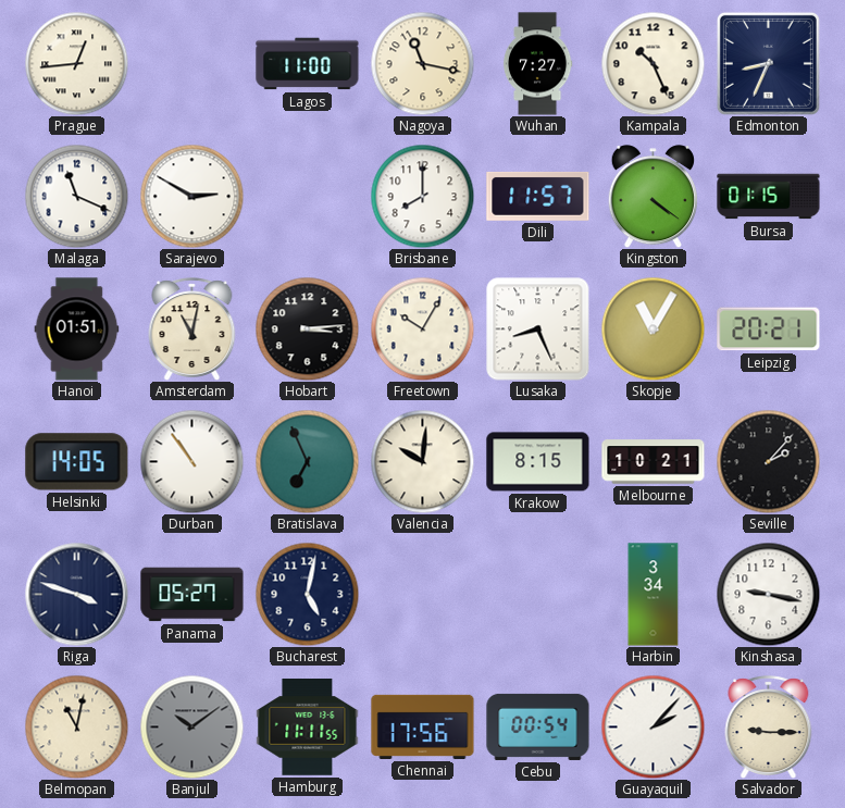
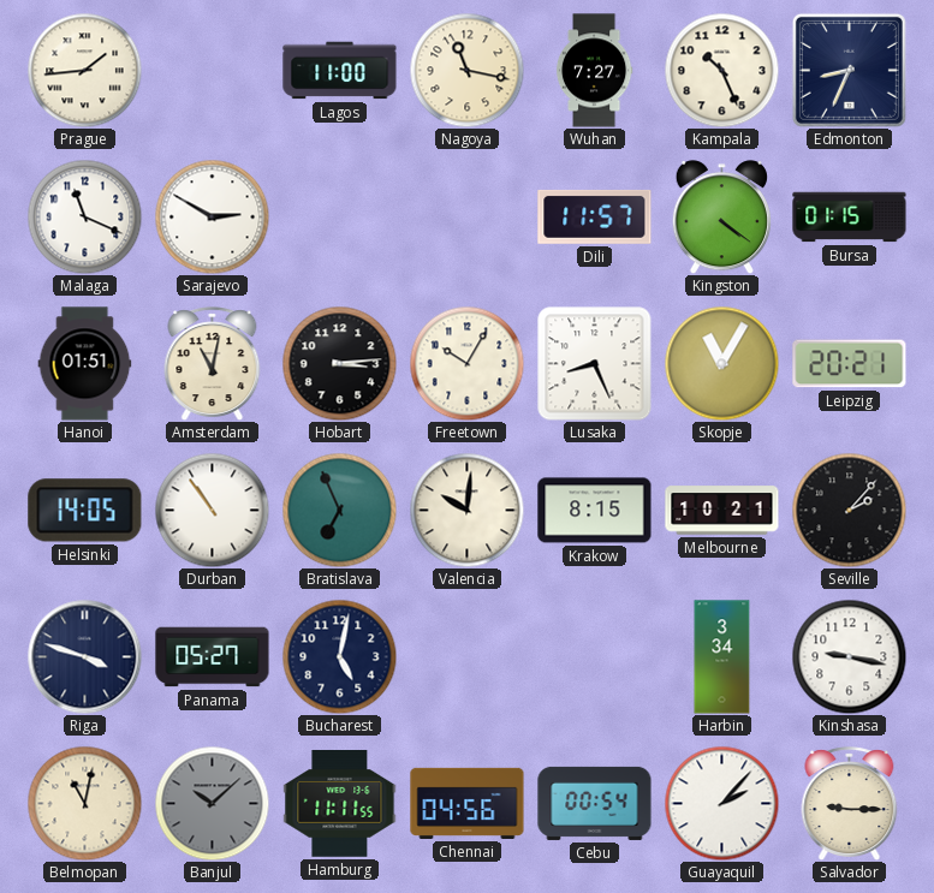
Prague: 12:44 -> 1:44 (84, 70)
Brisbane: 8:00 -> none (422, 196)
Banjul: 10:09 -> 10:08 (212, 803)
Chennai: 17:56 -> 04:56 (468, 803)
